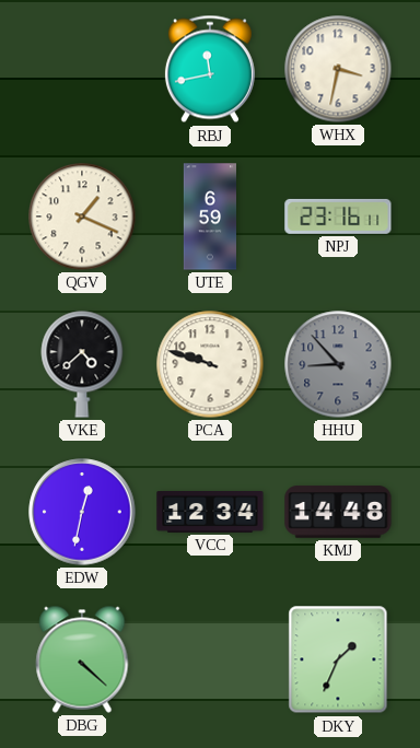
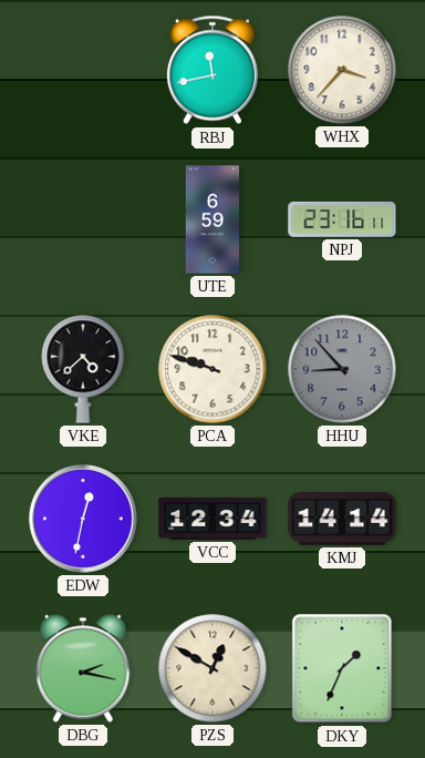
WHX: 3:32 -> 3:37 (342, 70)
QGV: 1:19 -> none (82, 217)
KMJ: 14:48 -> 14:14 (342, 519)
DBG: 4:22 -> 2:17 (83, 668)
PZS: none -> 12:50 (212, 668)
